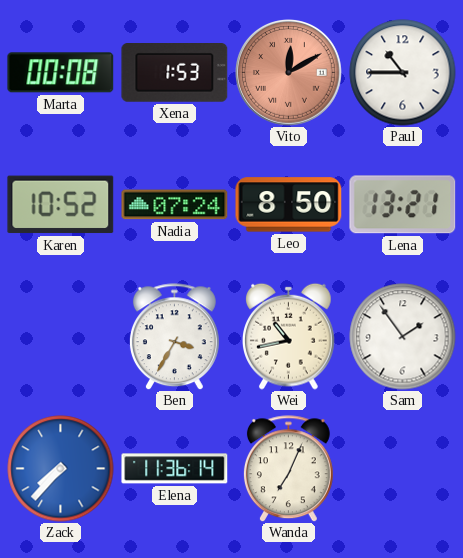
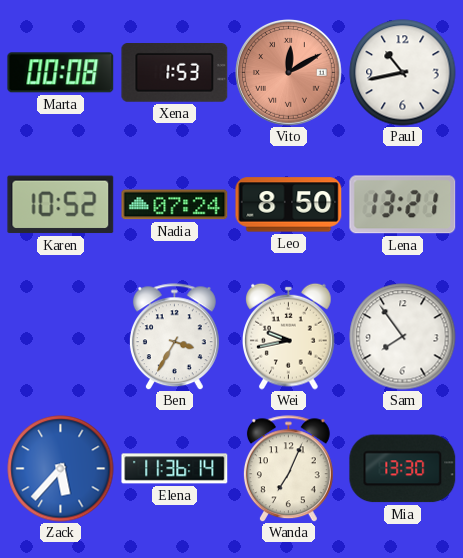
Paul: 10:45 -> 10:43 (403, 73)
Wei: 10:43 -> 9:43 (289, 336)
Sam: 1:54 -> 7:54 (403, 337)
Zack: 7:37 -> 5:37 (61, 469)
Mia: none -> 13:30 (403, 469)
